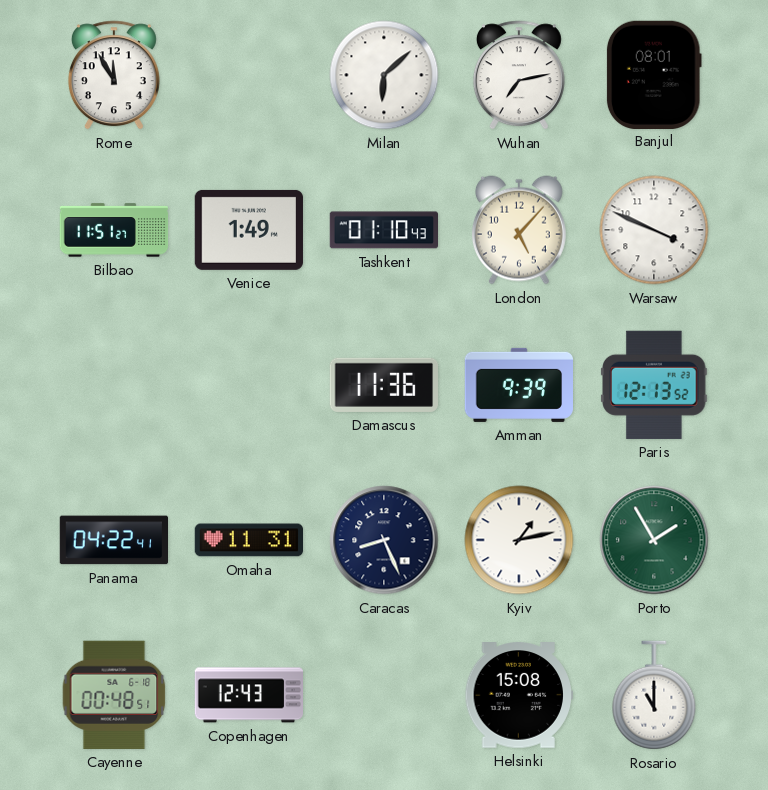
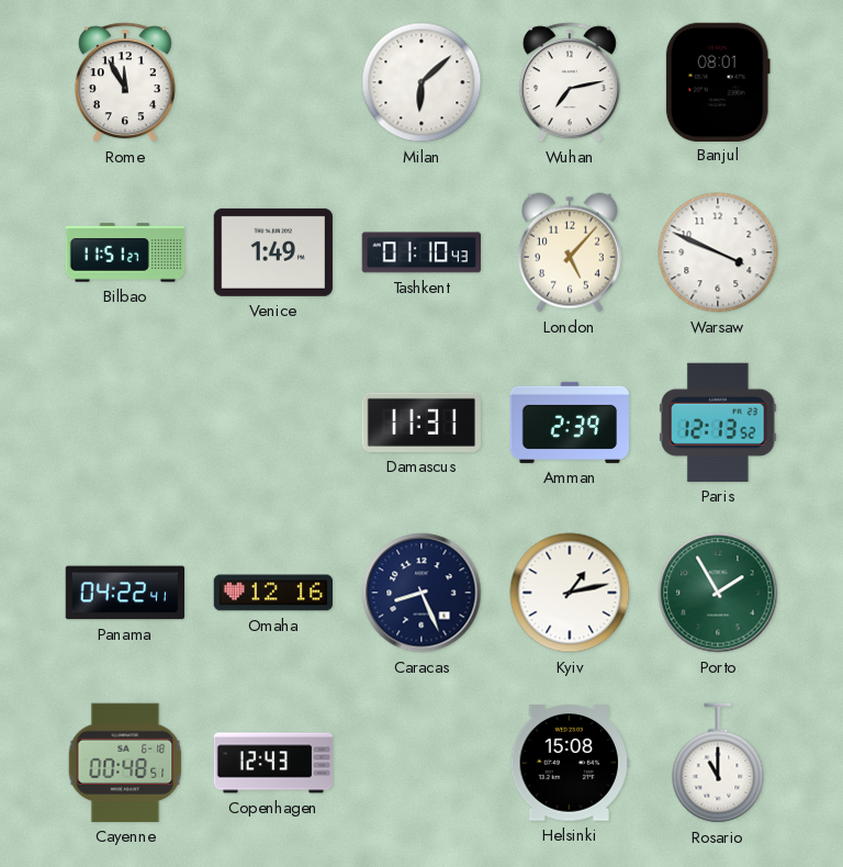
Damascus: 11:36 -> 11:31 (420, 423)
Amman: 9:39 -> 2:39 (570, 423)
Omaha: 11:31 -> 12:16 (272, 593)
